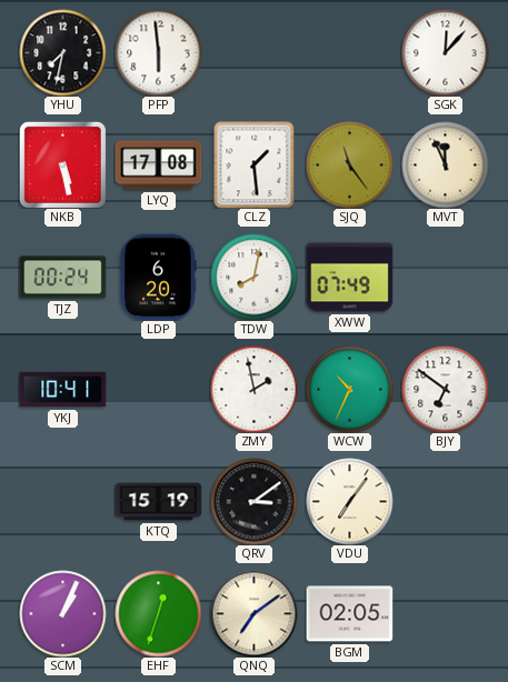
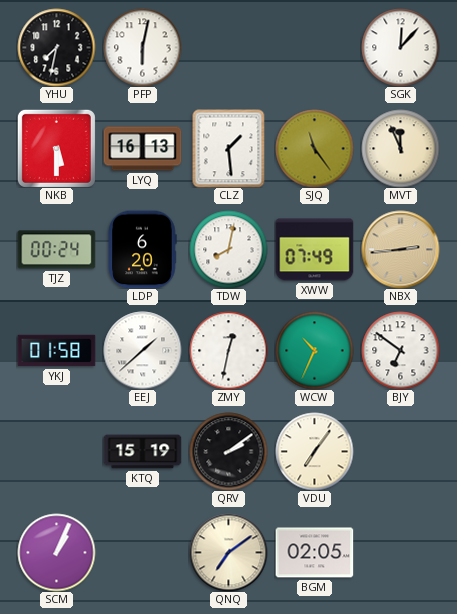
PFP: 5:59 -> 6:02 (142, 47)
NKB: 5:28 -> 5:30 (56, 148)
LYQ: 17:08 -> 16:13 (142, 149)
NBX: none -> 2:44 (400, 249)
YKJ: 10:41 -> 01:58 (56, 351)
EEJ: none -> 1:38 (142, 350)
ZMY: 1:58 -> 12:32 (228, 350)
QRV: 3:09 -> 2:09 (228, 451)
EHF: 12:33 -> none (158, 613)
